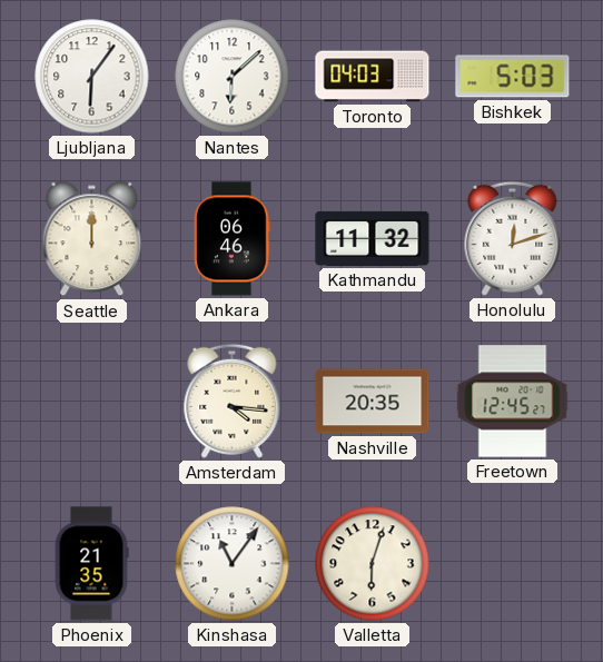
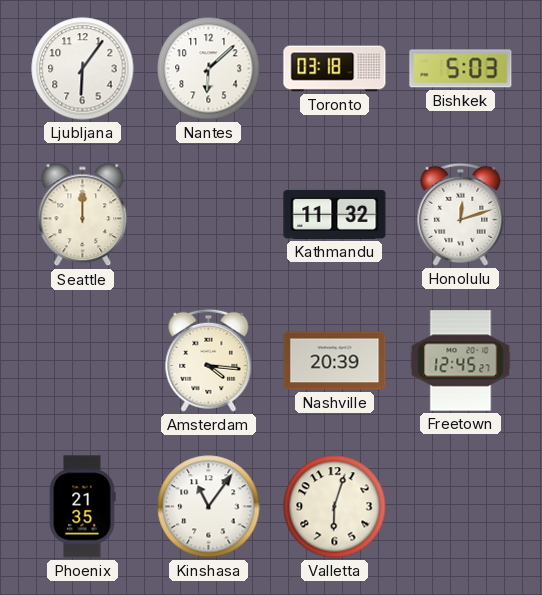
Toronto: 04:03 -> 03:18 (335, 69)
Ankara: 06:46 -> none (231, 239)
Nashville: 20:35 -> 20:39 (335, 361)
